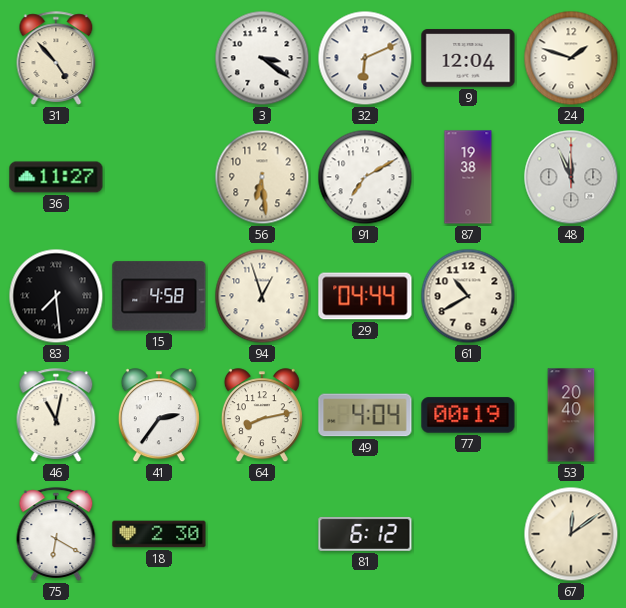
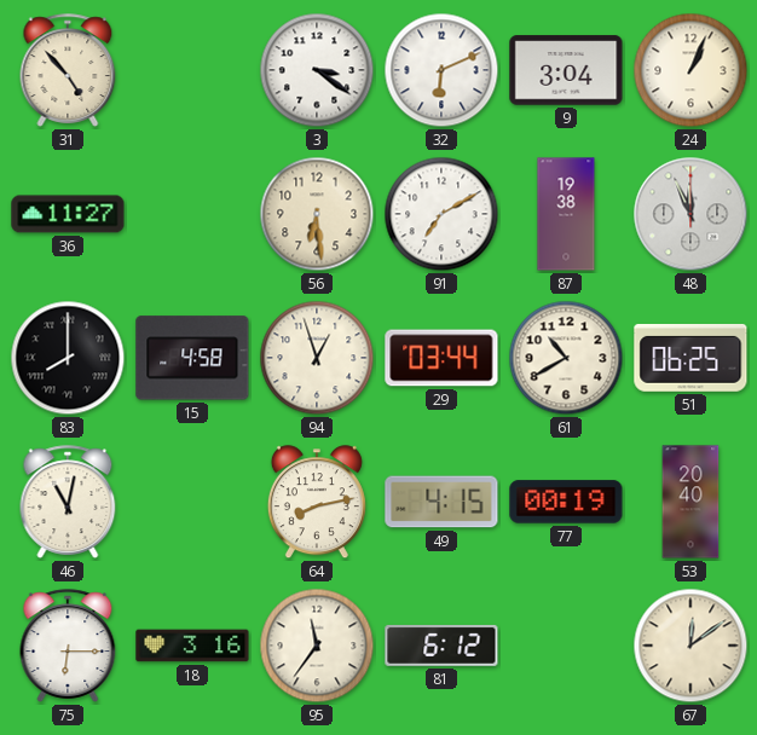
9: 12:04 -> 3:04 (566, 70)
24: 1:48 -> 1:04 (690, 70)
83: 7:29 -> 8:00 (68, 358)
29: 04:44 -> 03:44 (441, 358)
51: none -> 06:25 (690, 358)
41: 2:36 -> none (159, 416)
49: 4:04 -> 4:15 (441, 502)
75: 6:20 -> 6:15 (68, 646)
18: 2:30 -> 3:16 (192, 646)
95: none -> 11:36 (317, 646)
